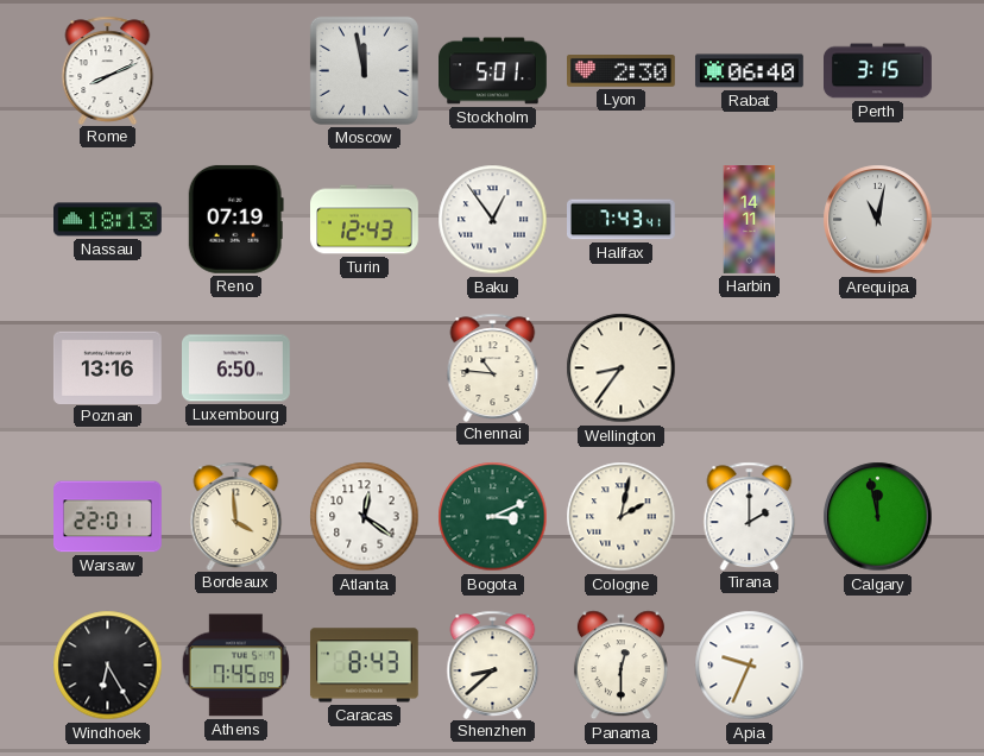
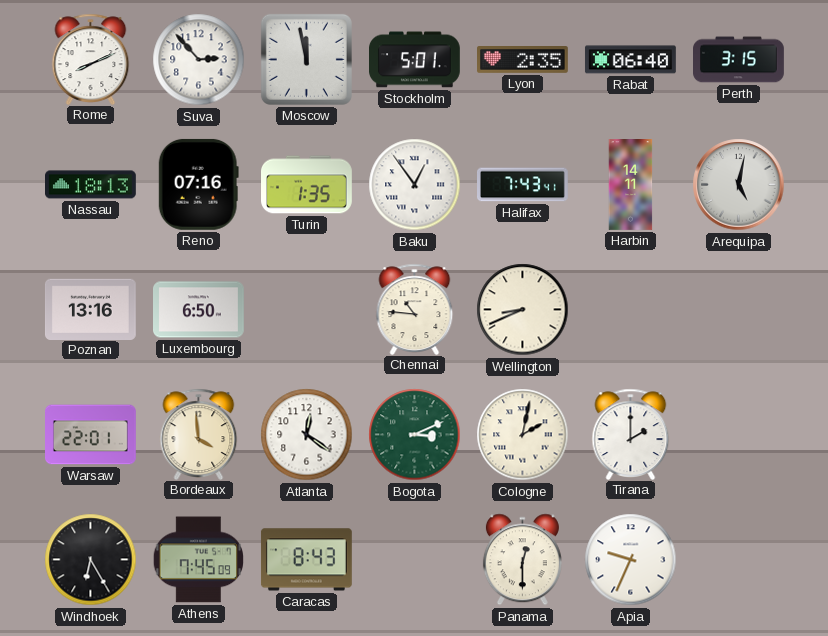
Suva: none -> 2:53 (199, 60)
Lyon: 2:30 -> 2:35 (523, 60)
Reno: 07:19 -> 07:16 (198, 184)
Turin: 12:43 -> 1:35 (307, 185)
Arequipa: 11:02 -> 5:02 (739, 185)
Wellington: 8:36 -> 8:41 (523, 310)
Calgary: 11:58 -> none (878, 517)
Shenzhen: 8:38 -> none (493, 664)
